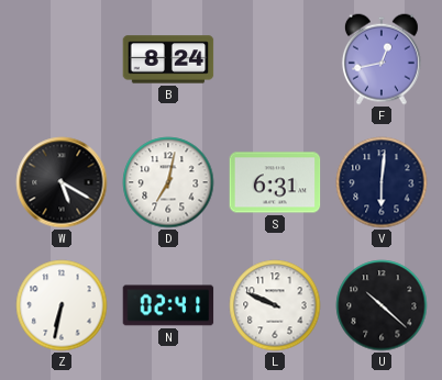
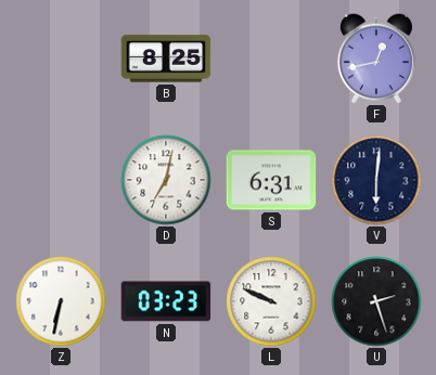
B: 8:24 -> 8:25 (166, 59)
W: 5:20 -> none (62, 182)
N: 02:41 -> 03:23 (166, 301)
U: 10:22 -> 2:27 (376, 301)
